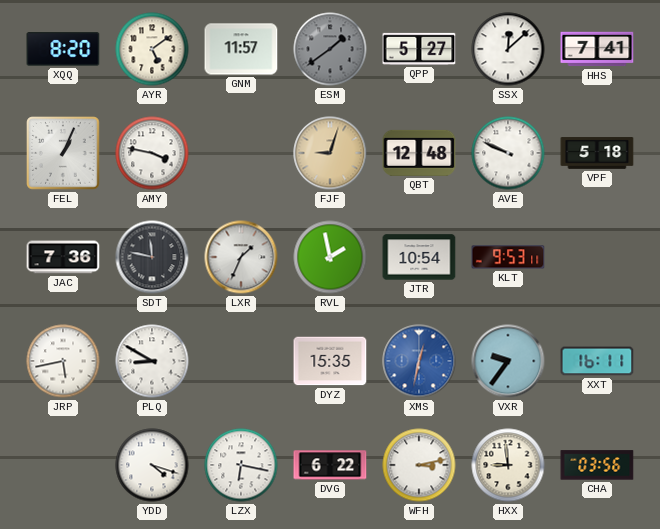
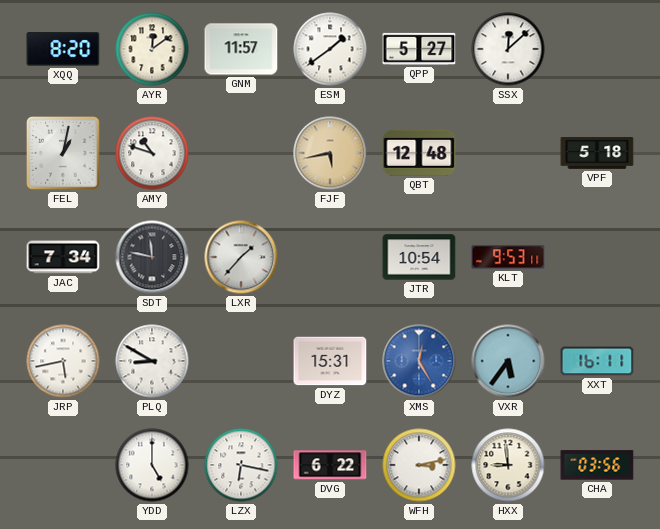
AYR: 5:09 -> 12:09 (152, 49)
ESM dial: grey -> white (330, 49)
HHS: 7:41 -> none (597, 49)
FEL: 1:04 -> 1:02 (63, 153)
AMY: 3:47 -> 10:48 (152, 153)
FJF: 9:03 -> 5:43 (330, 153)
AVE: 9:49 -> none (508, 153)
JAC: 7:36 -> 7:34 (63, 257)
LXR: 1:34 -> 1:37 (241, 257)
RVL: 1:58 -> none (330, 257)
DYZ: 15:35 -> 15:31 (330, 361)
XMS: 12:32 -> 12:25 (419, 361)
VXR: 9:36 -> 5:36 (508, 361)
YDD: 4:18 -> 5:00 (152, 465)
